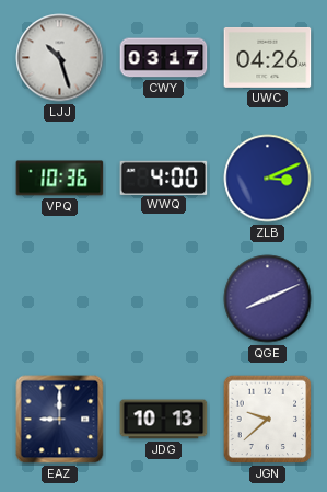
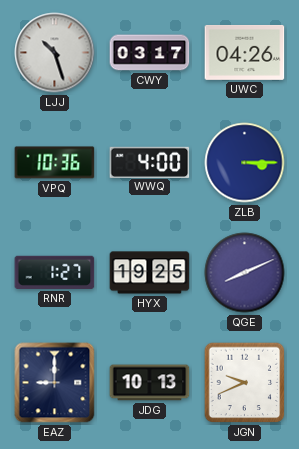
ZLB: 3:11 -> 3:15 (245, 163)
RNR: none -> 1:27 (55, 272)
HYX: none -> 19:25 (150, 273)
JGN: 9:38 -> 9:41 (245, 383)
